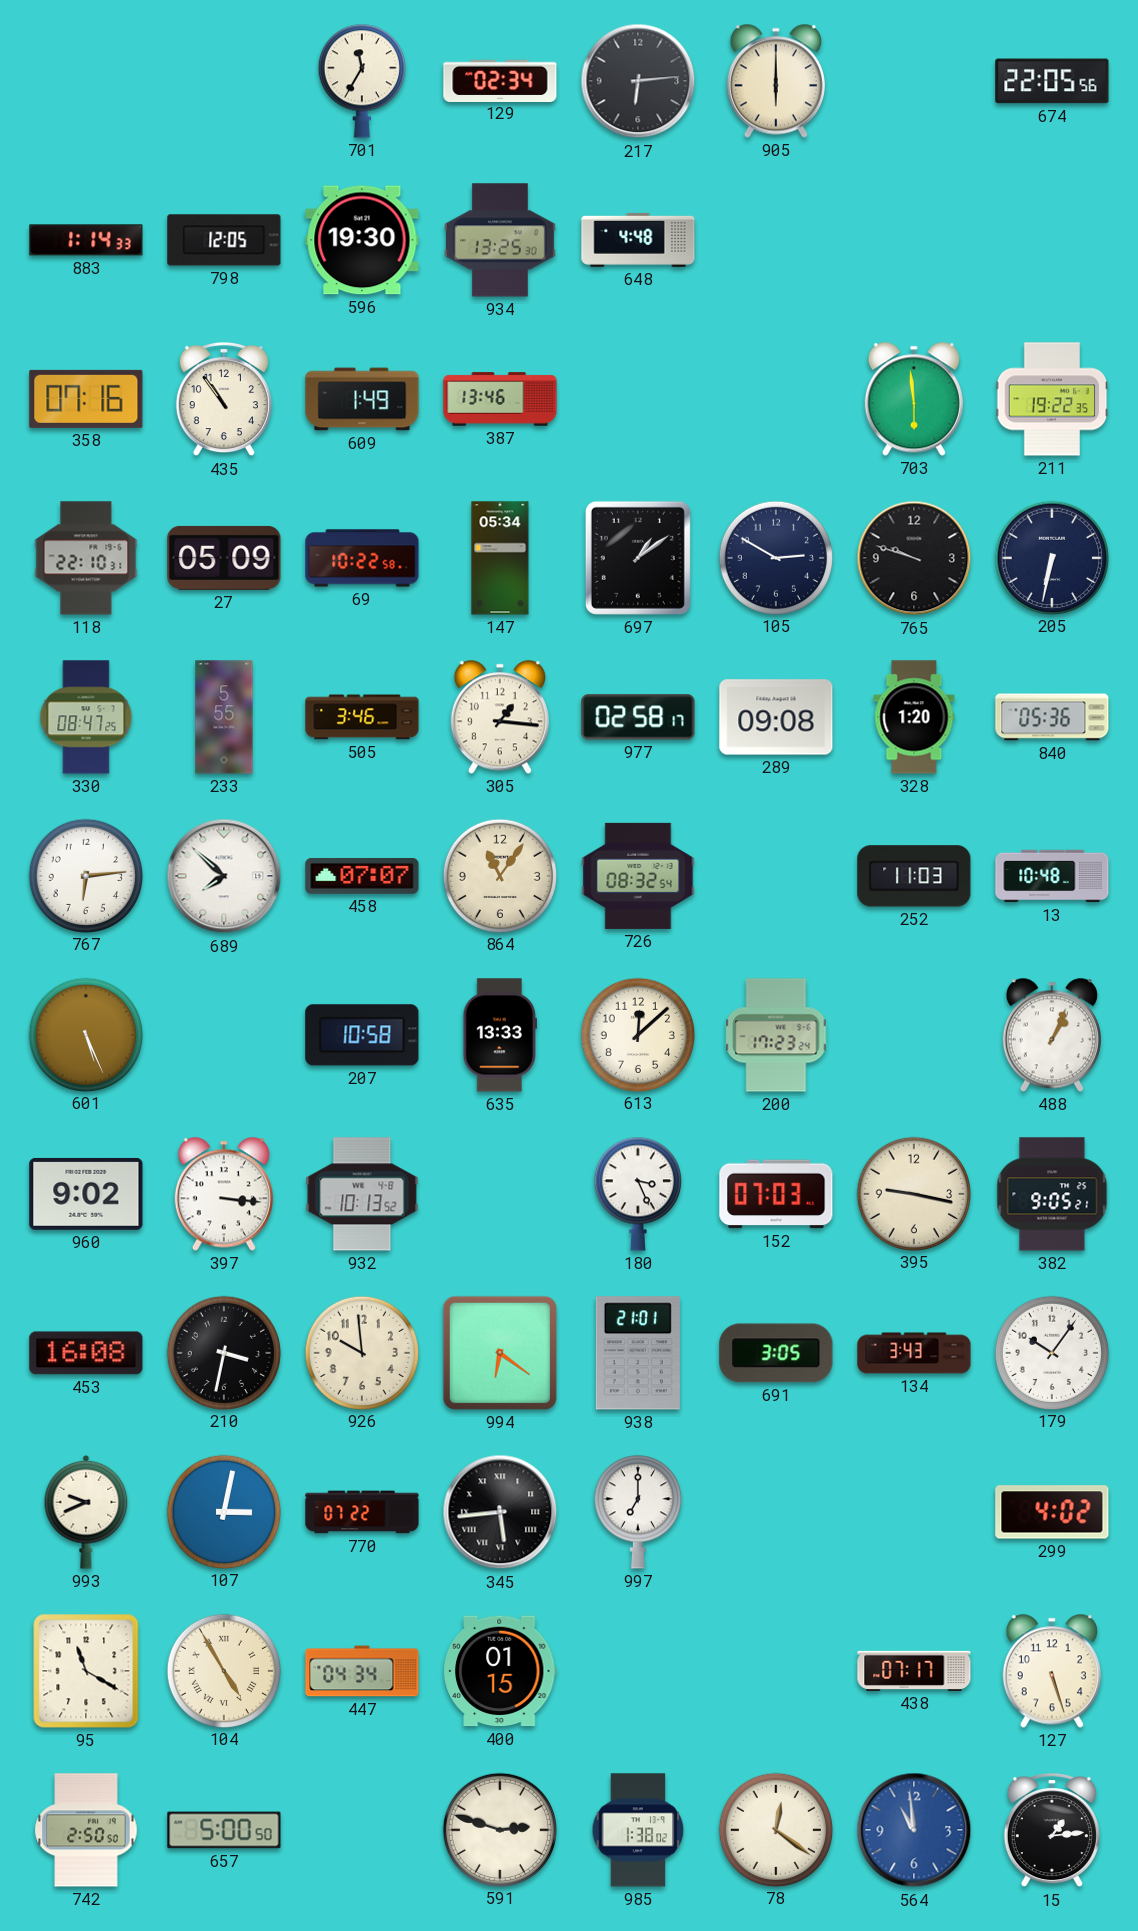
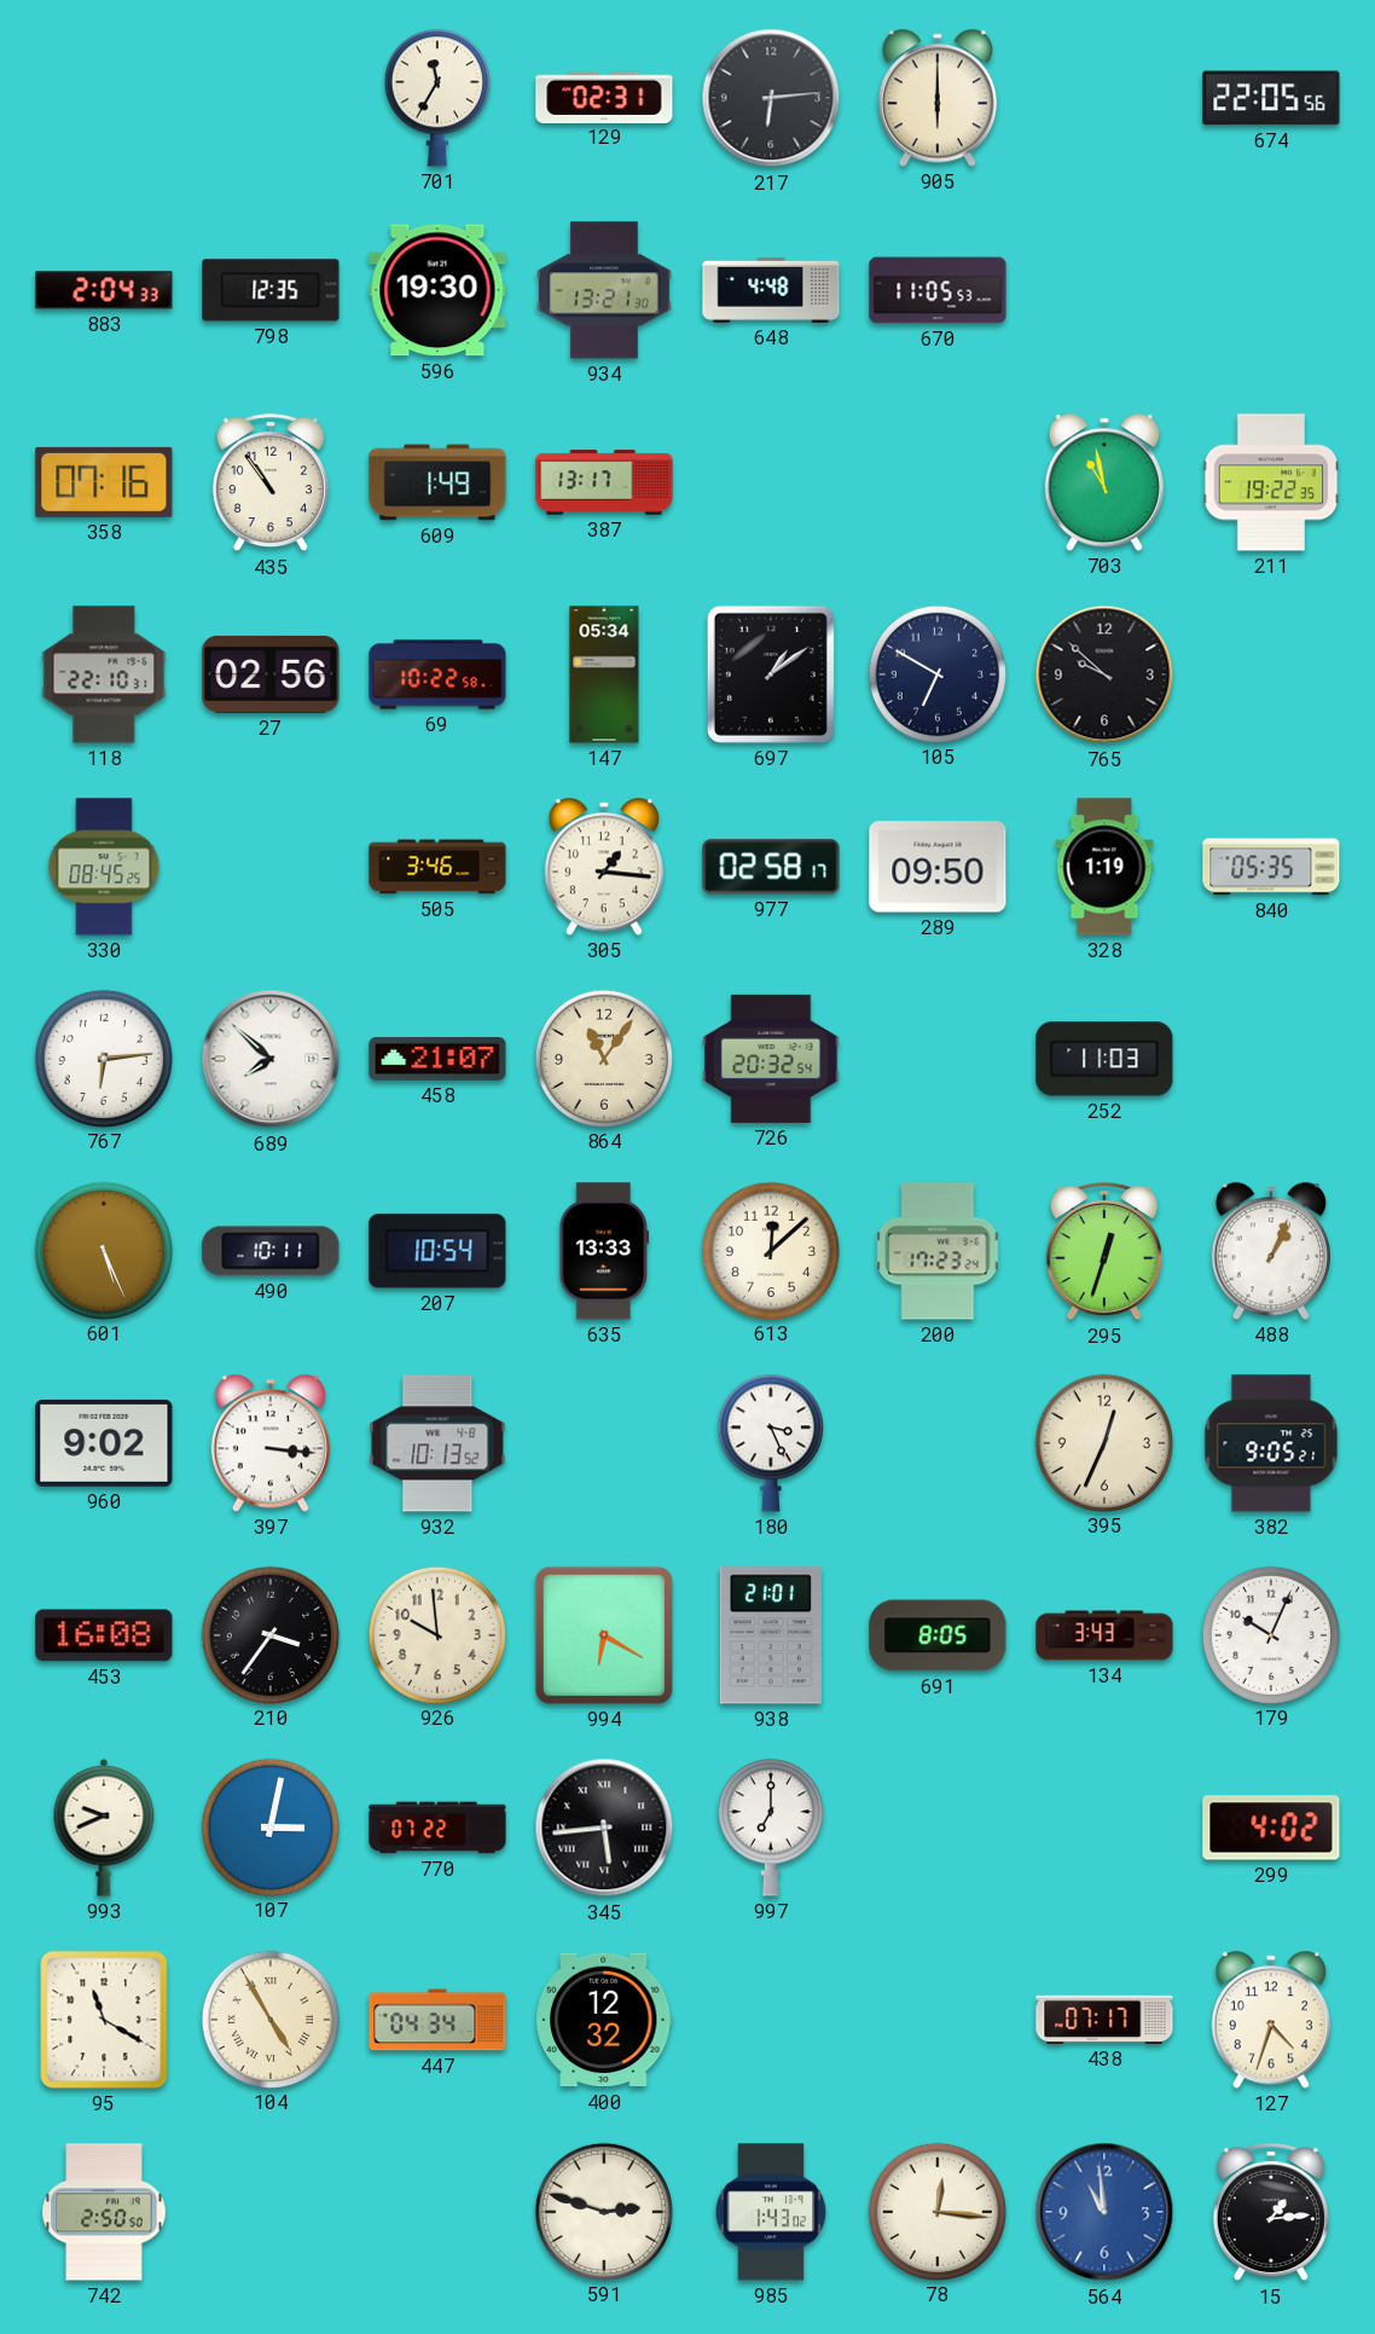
129: 02:34 -> 02:31 (604, 97)
883: 1:14 -> 2:04 (104, 290)
798: 12:05 -> 12:35 (271, 290)
934: 13:25 -> 13:21 (605, 290)
670: none -> 11:05 (938, 290)
387: 13:46 -> 13:17 (604, 482)
703: 5:59 -> 10:58 (1104, 482)
27: 05:09 -> 02:56 (271, 674)
105: 2:50 -> 6:50 (936, 673)
765: 9:48 -> 9:52 (1104, 674)
205: 6:32 -> none (1051, 557)
330: 08:47 -> 08:45 (104, 867)
233: 5:55 -> none (224, 717)
289: 09:08 -> 09:50 (938, 867)
328: 1:20 -> 1:19 (1104, 867)
840: 05:36 -> 05:35 (1271, 867)
458: 07:07 -> 21:07 (437, 1060)
726: 08:32 -> 20:32 (771, 1059)
13: 10:48 -> none (1052, 876)
490: none -> 10:11 (271, 1251)
207: 10:58 -> 10:54 (437, 1251)
295: none -> 12:33 (1104, 1251)
152: 07:03 -> none (776, 1194)
395: 9:17 -> 12:34 (1103, 1442)
210: 3:32 -> 3:36 (269, 1634)
994: 6:21 -> 6:20 (604, 1635)
691: 3:05 -> 8:05 (938, 1635)
179: 10:06 -> 10:04 (1270, 1634)
400: 01:15 -> 12:32 (604, 2020)
127: 5:27 -> 4:33 (1271, 2020)
657: 5:00 -> none (224, 1830)
985: 1:38 -> 1:43 (771, 2212)
78: 12:21 -> 12:16 (936, 2211)
